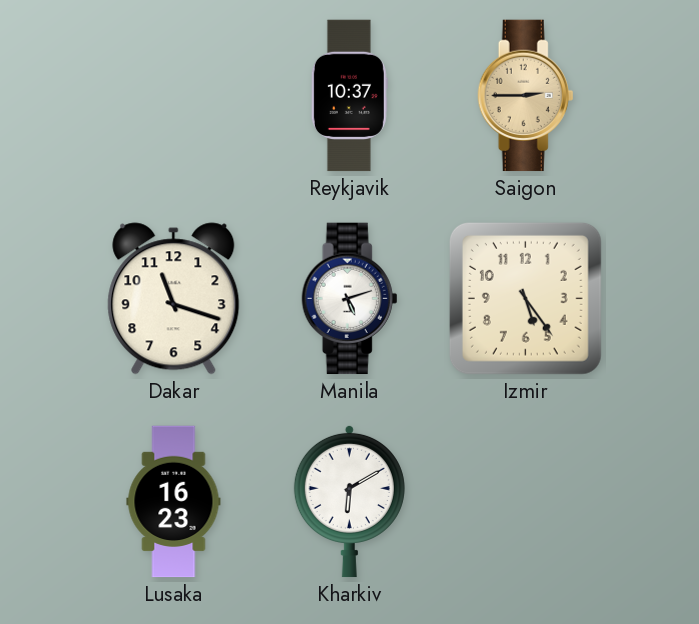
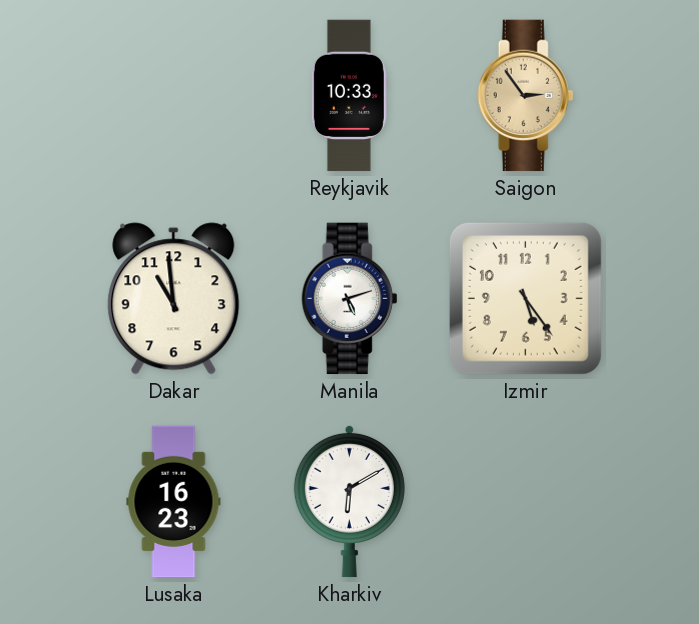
Reykjavik: 10:37 -> 10:33 (349, 96)
Saigon: 2:45 -> 2:54 (526, 96)
Dakar: 11:18 -> 10:59 (174, 299)
